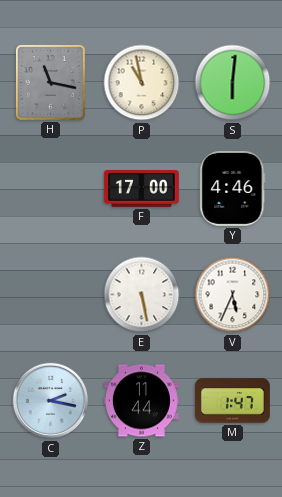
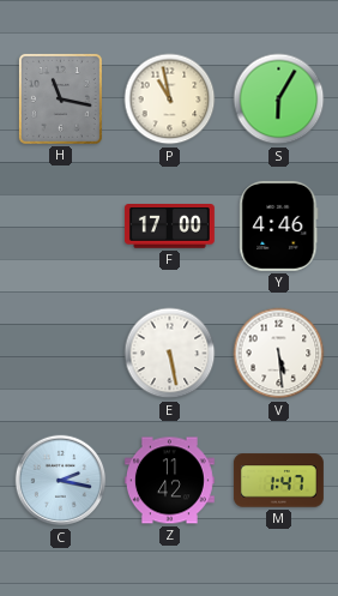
S: 6:01 -> 6:05 (279, 100)
V: 5:34 -> 5:29 (279, 354)
Z: 11:44 -> 11:42 (169, 481)
